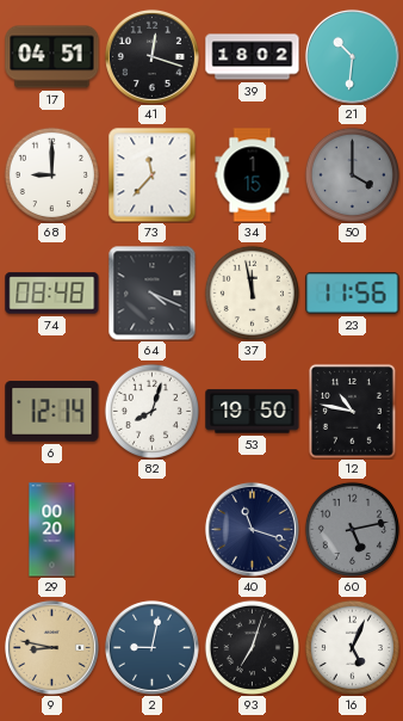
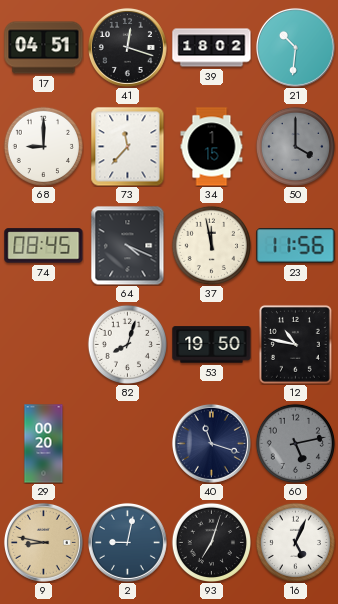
74: 08:48 -> 08:45 (44, 246)
6: 12:14 -> none (52, 412)
